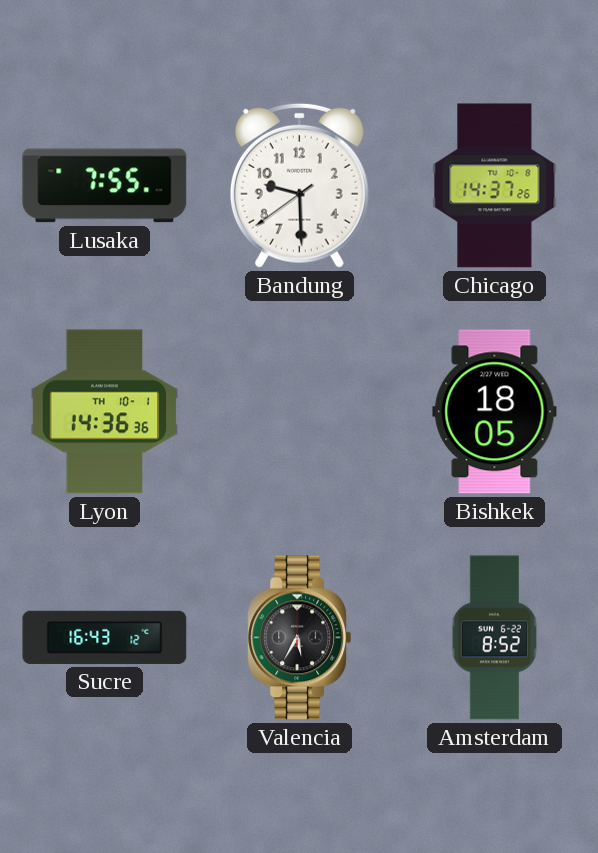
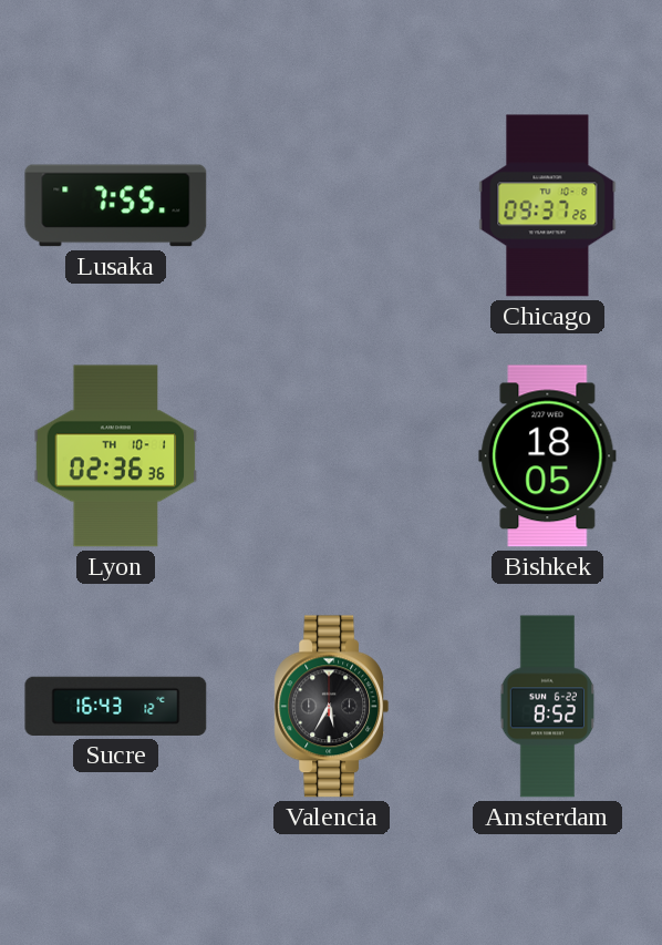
Bandung: 9:29 -> none (299, 185)
Chicago: 14:37 -> 09:37 (548, 206)
Lyon: 14:36 -> 02:36 (116, 456)
